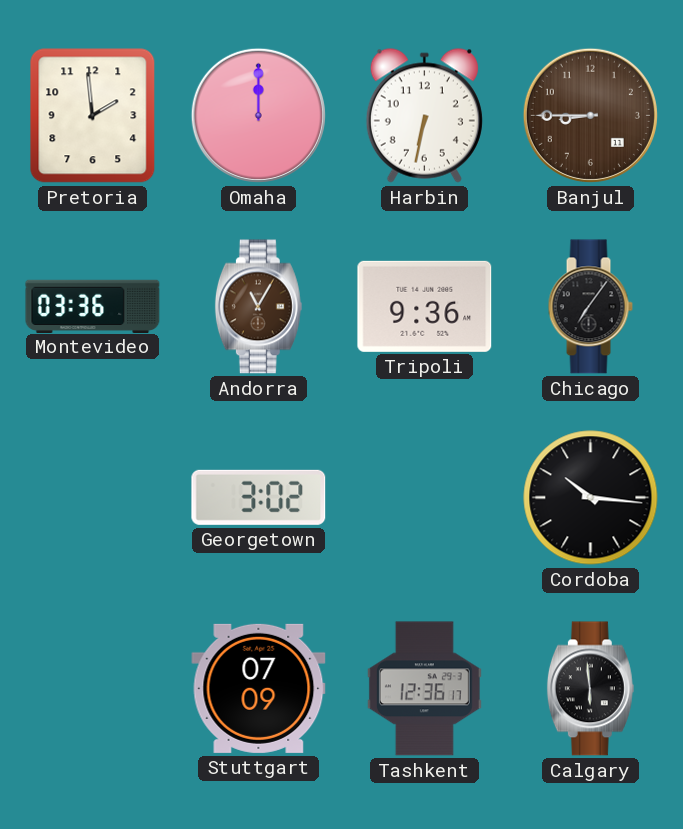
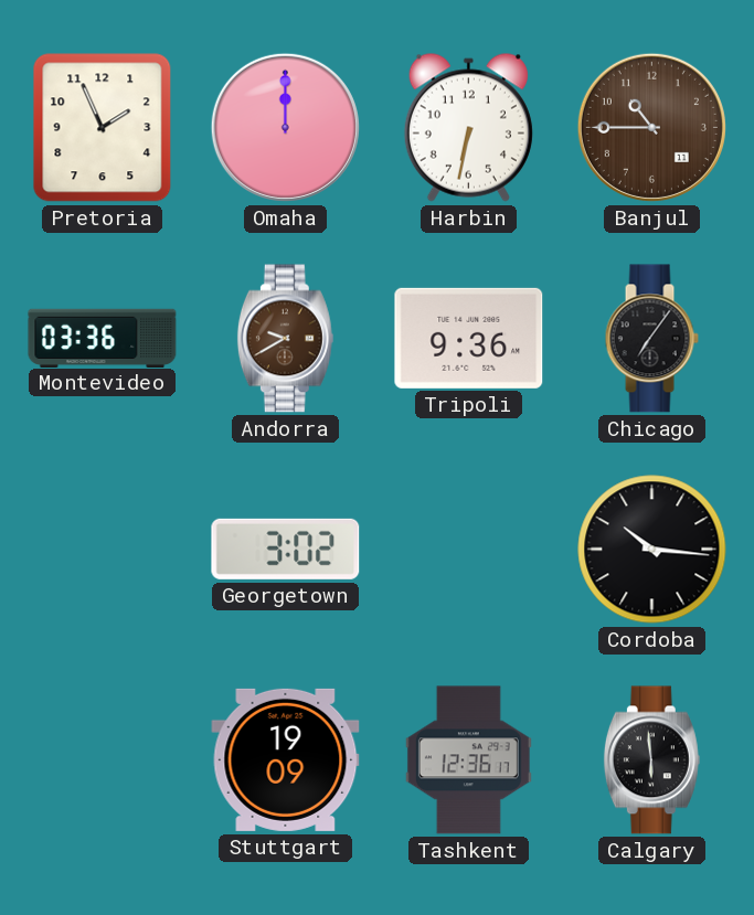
Pretoria: 1:59 -> 1:56 (103, 128)
Banjul: 8:45 -> 10:45 (651, 127)
Andorra: 11:05 -> 9:40 (285, 339)
Stuttgart: 07:09 -> 19:09 (286, 759)
